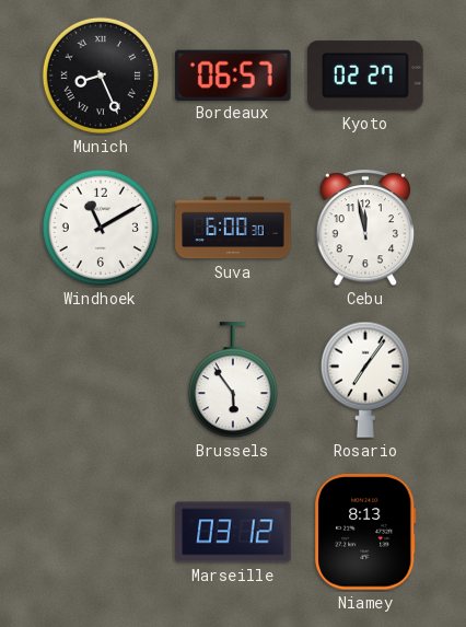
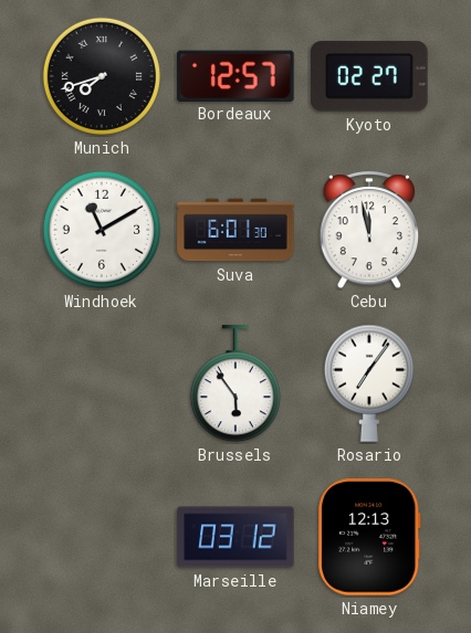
Munich: 8:26 -> 7:42 (102, 76)
Bordeaux: 06:57 -> 12:57 (236, 75)
Suva: 6:00 -> 6:01 (236, 230)
Niamey: 8:13 -> 12:13 (369, 537)
